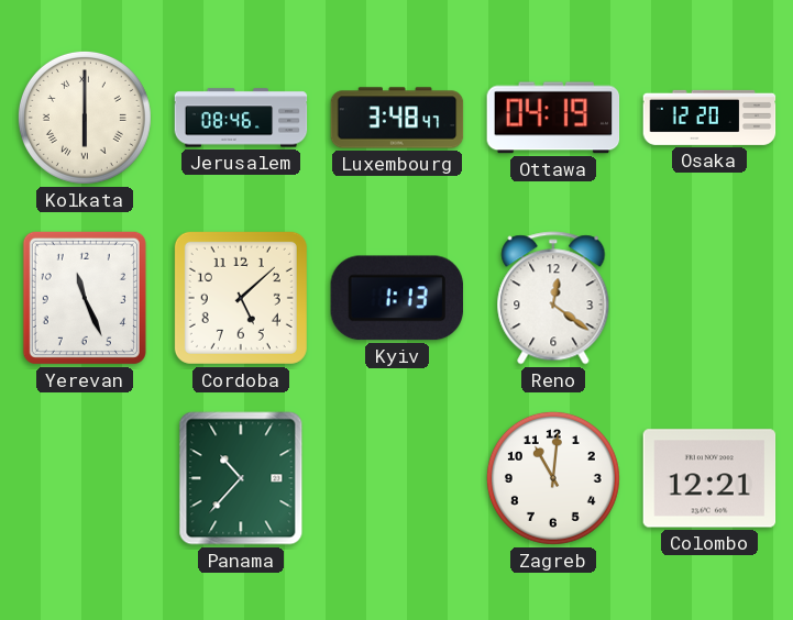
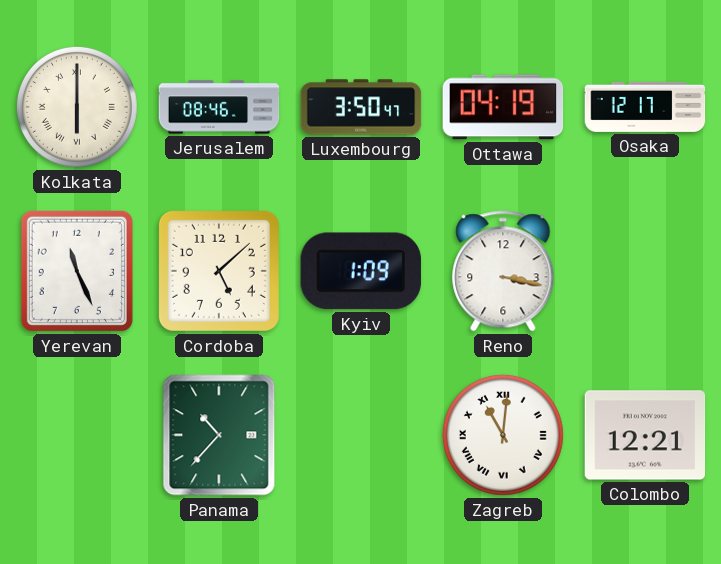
Luxembourg: 3:48 -> 3:50 (361, 107)
Osaka: 12:20 -> 12:17 (645, 107)
Kyiv: 1:13 -> 1:09 (361, 271)
Reno: 12:21 -> 3:17 (503, 271)
Zagreb numerals: Arabic -> Roman (503, 435)
